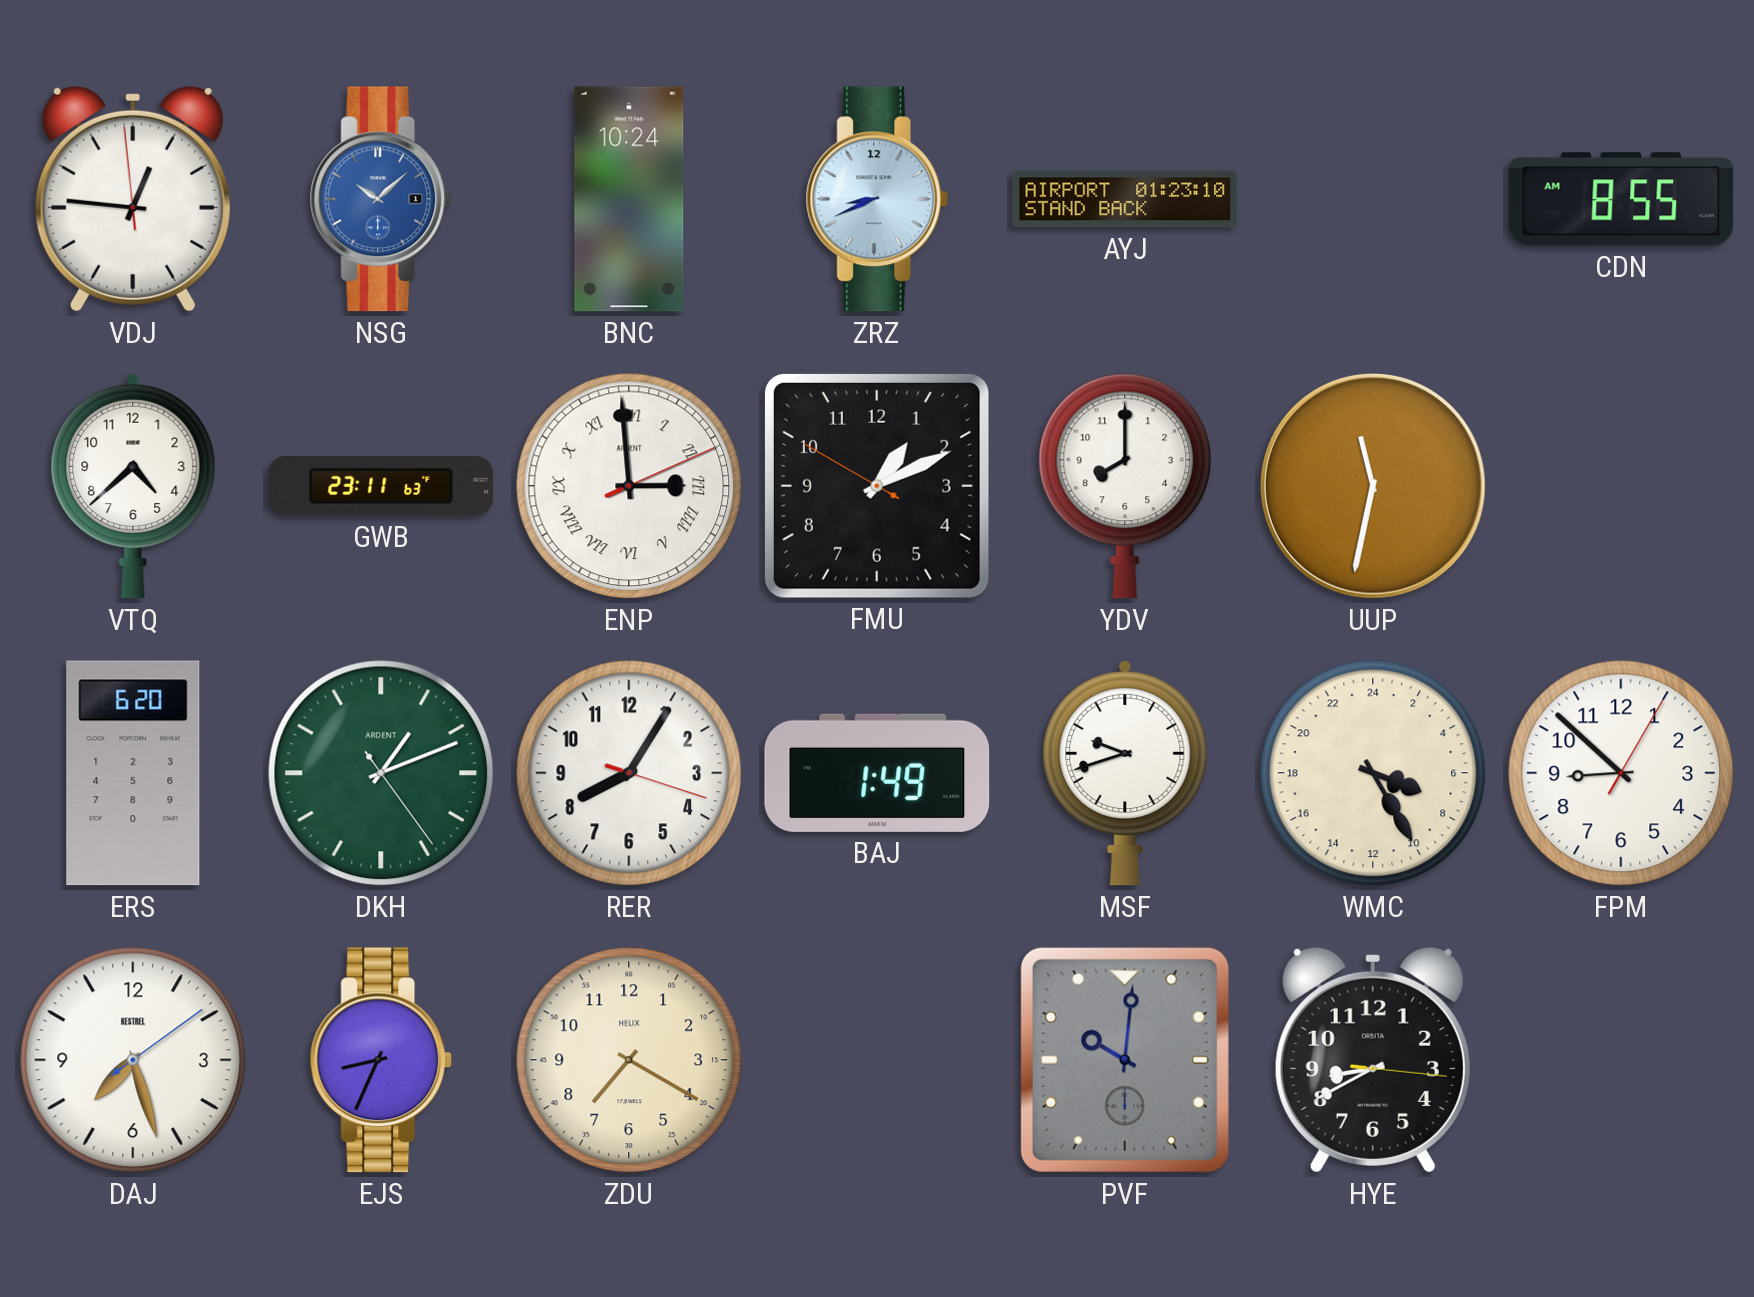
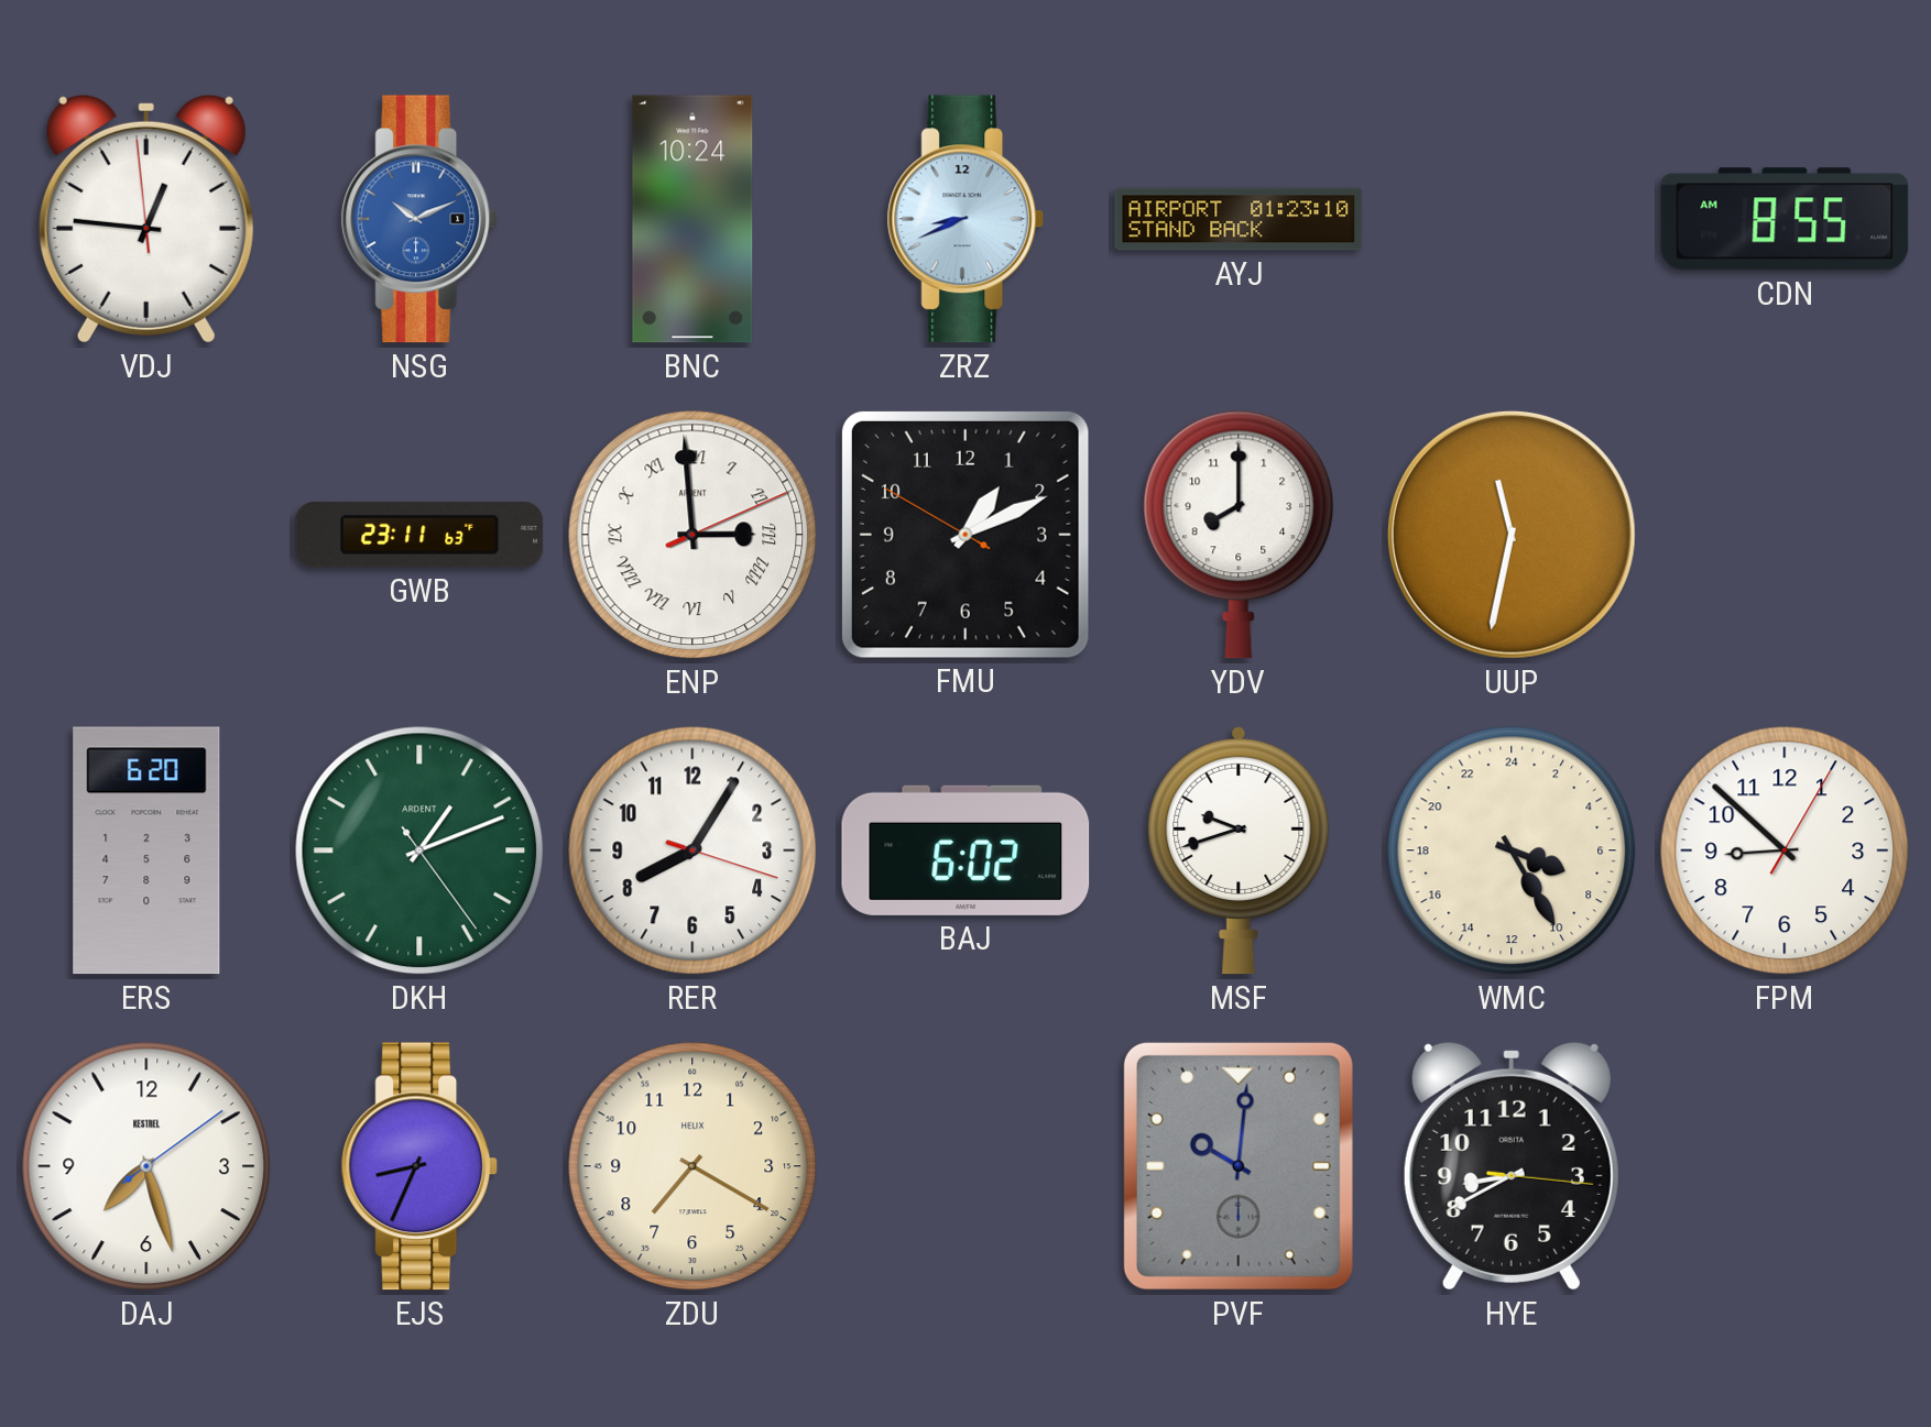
NSG: 10:08 -> 10:11 (419, 219)
VTQ: 4:38 -> none (133, 486)
BAJ: 1:49 -> 6:02 (965, 850)
